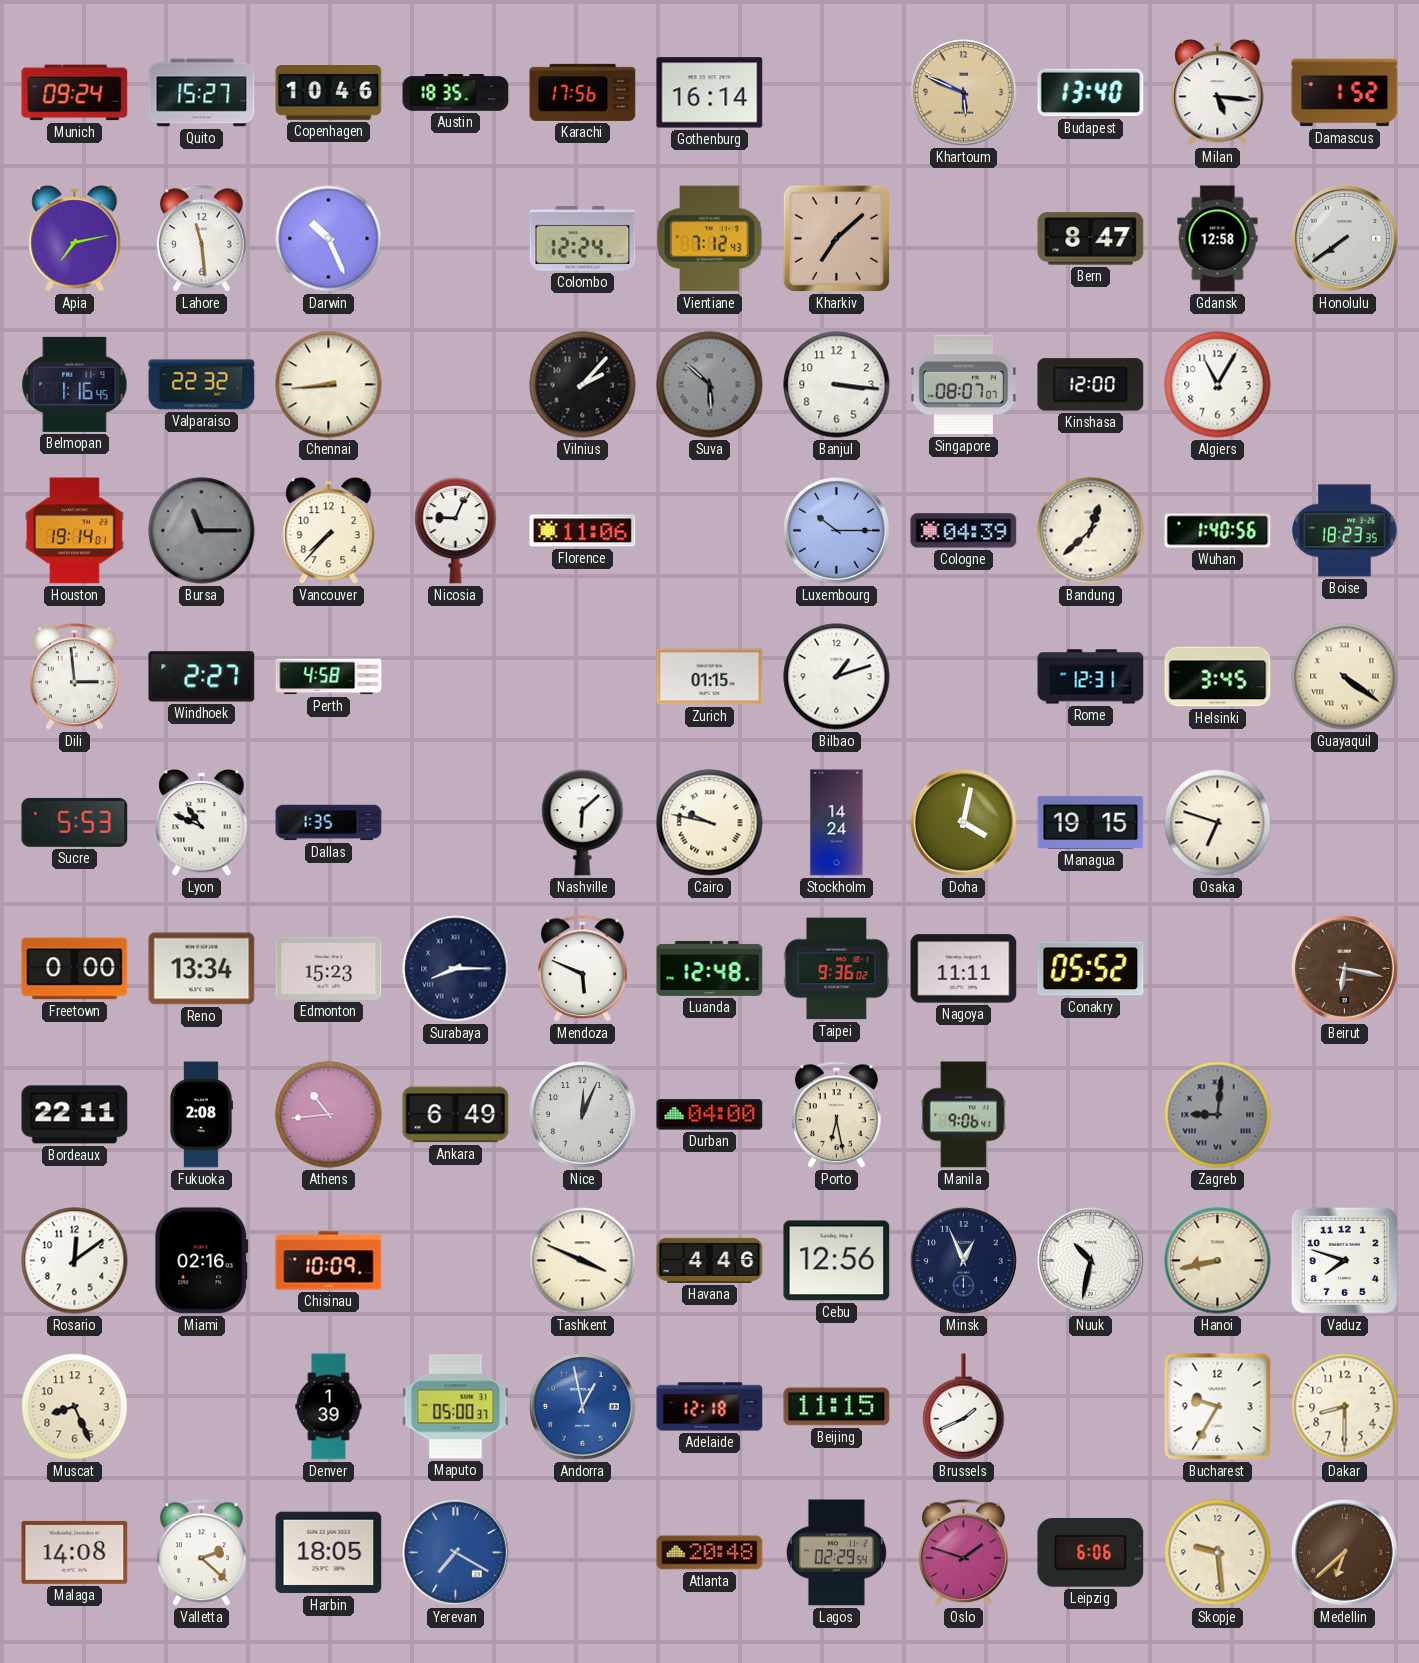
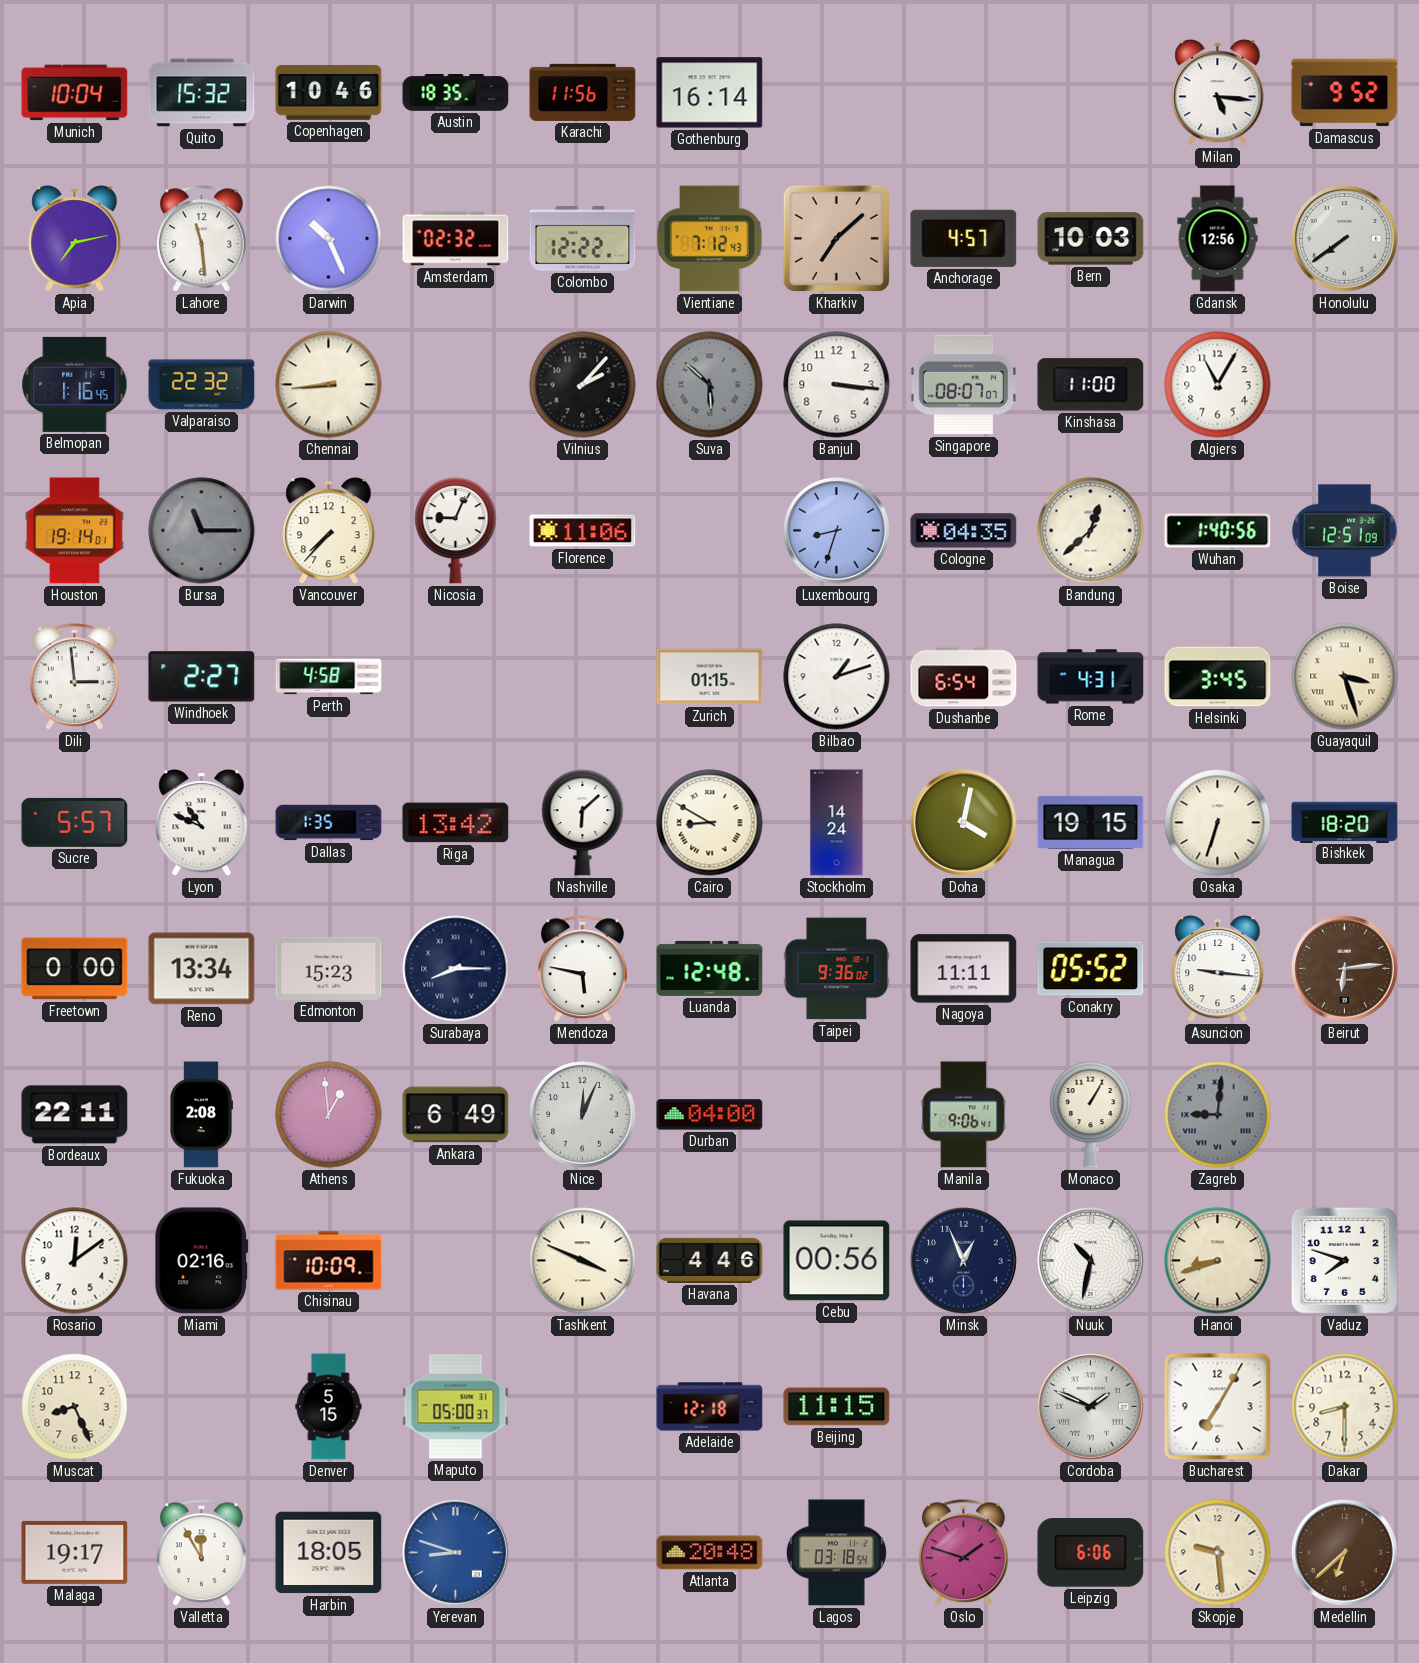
Munich: 09:24 -> 10:04 (75, 93)
Quito: 15:27 -> 15:32 (202, 93)
Karachi: 17:56 -> 11:56 (583, 92)
Khartoum: 5:49 -> none (964, 93)
Budapest: 13:40 -> none (1091, 93)
Damascus: 1:52 -> 9:52 (1345, 93)
Amsterdam: none -> 02:32 (456, 239)
Colombo: 12:24 -> 12:22 (583, 238)
Anchorage: none -> 4:57 (964, 238)
Bern: 8:47 -> 10:03 (1091, 239)
Gdansk: 12:58 -> 12:56 (1218, 239)
Kinshasa: 12:00 -> 11:00 (1091, 385)
Luxembourg: 10:15 -> 8:33 (837, 531)
Cologne: 04:39 -> 04:35 (964, 531)
Boise: 18:23 -> 12:51 (1345, 531)
Dushanbe: none -> 6:54 (964, 677)
Rome: 12:31 -> 4:31 (1091, 677)
Guayaquil: 4:21 -> 3:27 (1345, 677)
Sucre: 5:53 -> 5:57 (75, 822)
Riga: none -> 13:42 (456, 823)
Cairo: 9:47 -> 8:50 (710, 823)
Osaka: 6:48 -> 6:33 (1218, 823)
Bishkek: none -> 18:20 (1345, 822)
Mendoza: 5:49 -> 5:47 (582, 969)
Asuncion: none -> 9:16 (1218, 969)
Beirut: 6:17 -> 6:14 (1345, 969)
Athens: 10:44 -> 12:59 (329, 1115)
Porto: 6:28 -> none (836, 1115)
Monaco: none -> 1:05 (1091, 1114)
Cebu: 12:56 -> 00:56 (837, 1261)
Hanoi: 8:43 -> 8:42 (1218, 1261)
Denver: 1:39 -> 5:15 (329, 1407)
Andorra: 12:58 -> none (583, 1407)
Brussels: 1:41 -> none (964, 1407)
Cordoba: none -> 1:49 (1091, 1407)
Bucharest: 9:35 -> 7:05 (1218, 1407)
Malaga: 14:08 -> 19:17 (75, 1552)
Valletta: 2:22 -> 11:55 (201, 1553)
Yerevan: 7:20 -> 8:48 (456, 1553)
Lagos: 02:29 -> 03:18 (836, 1553)
